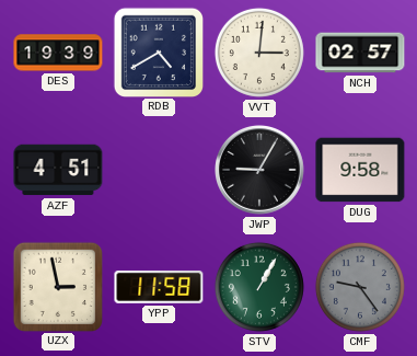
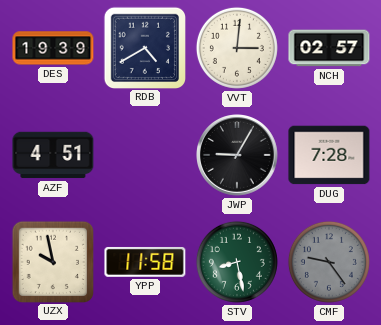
DUG: 9:58 -> 7:28 (329, 155)
UZX: 2:58 -> 9:58 (52, 261)
STV: 1:05 -> 8:28 (237, 262)
